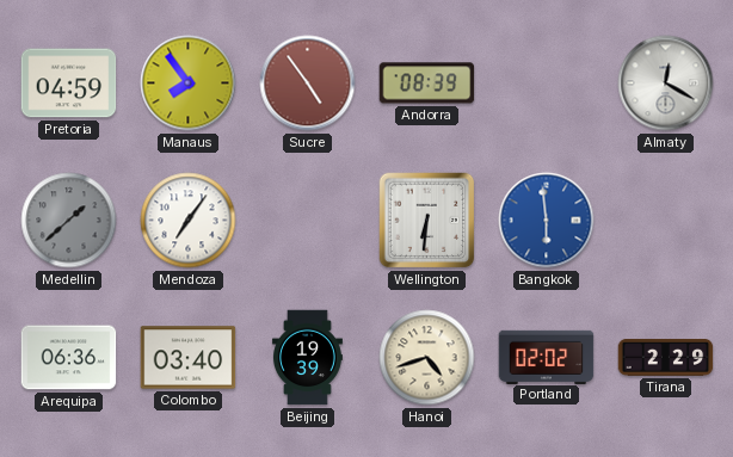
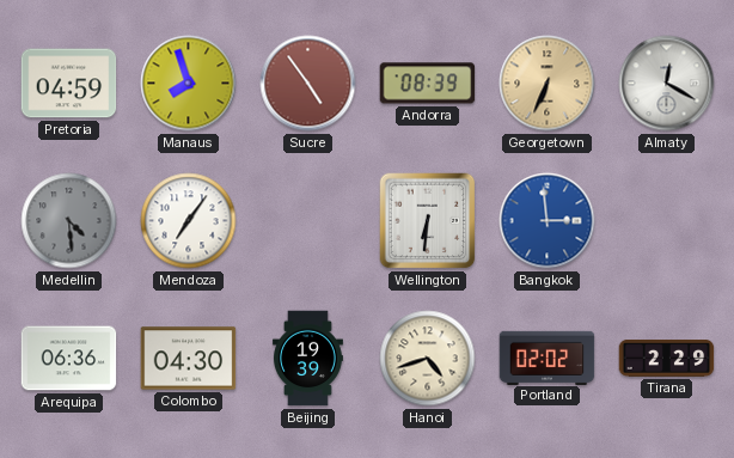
Manaus: 7:54 -> 7:57 (189, 84)
Georgetown: none -> 6:34 (548, 84)
Medellin: 1:38 -> 4:29 (69, 221)
Bangkok: 5:59 -> 2:59 (548, 221)
Colombo: 03:40 -> 04:30 (189, 359)
